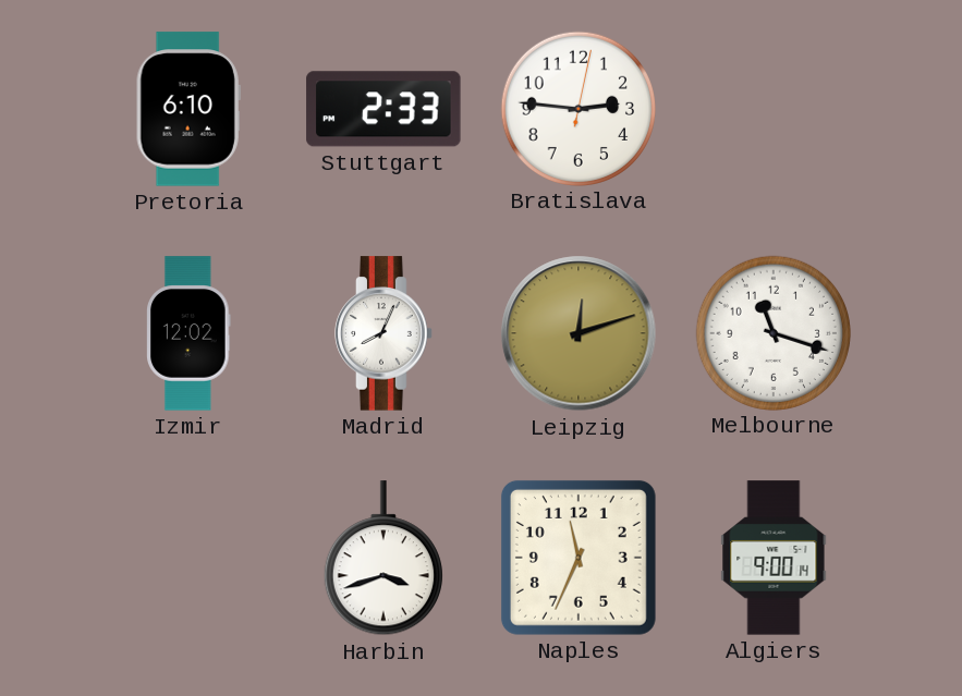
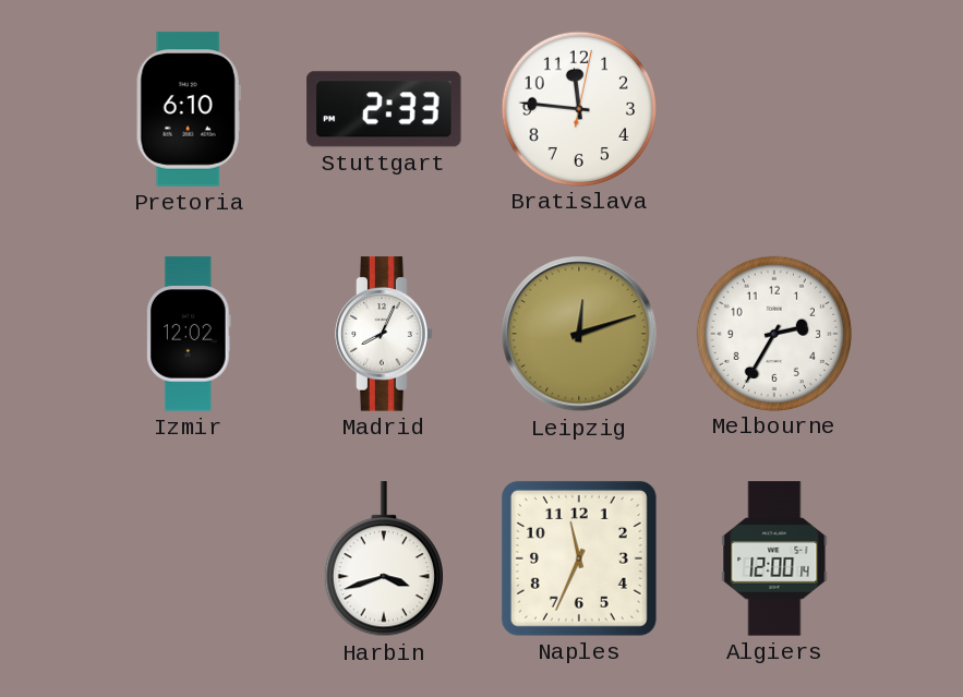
Bratislava: 2:46 -> 11:46 (578, 108)
Melbourne: 11:18 -> 2:35 (773, 333)
Algiers: 9:00 -> 12:00 (774, 558)
